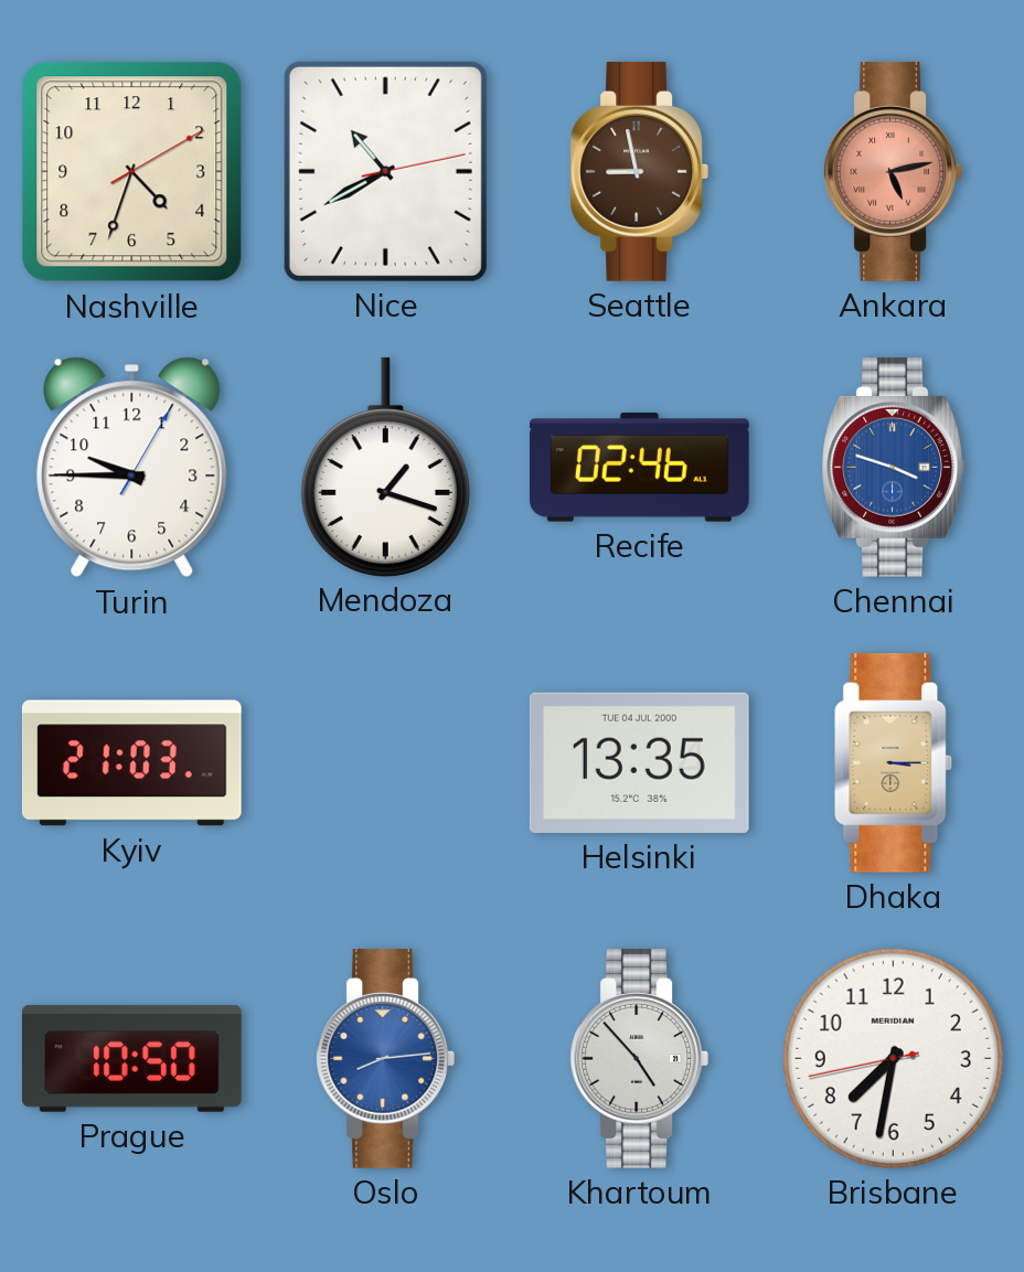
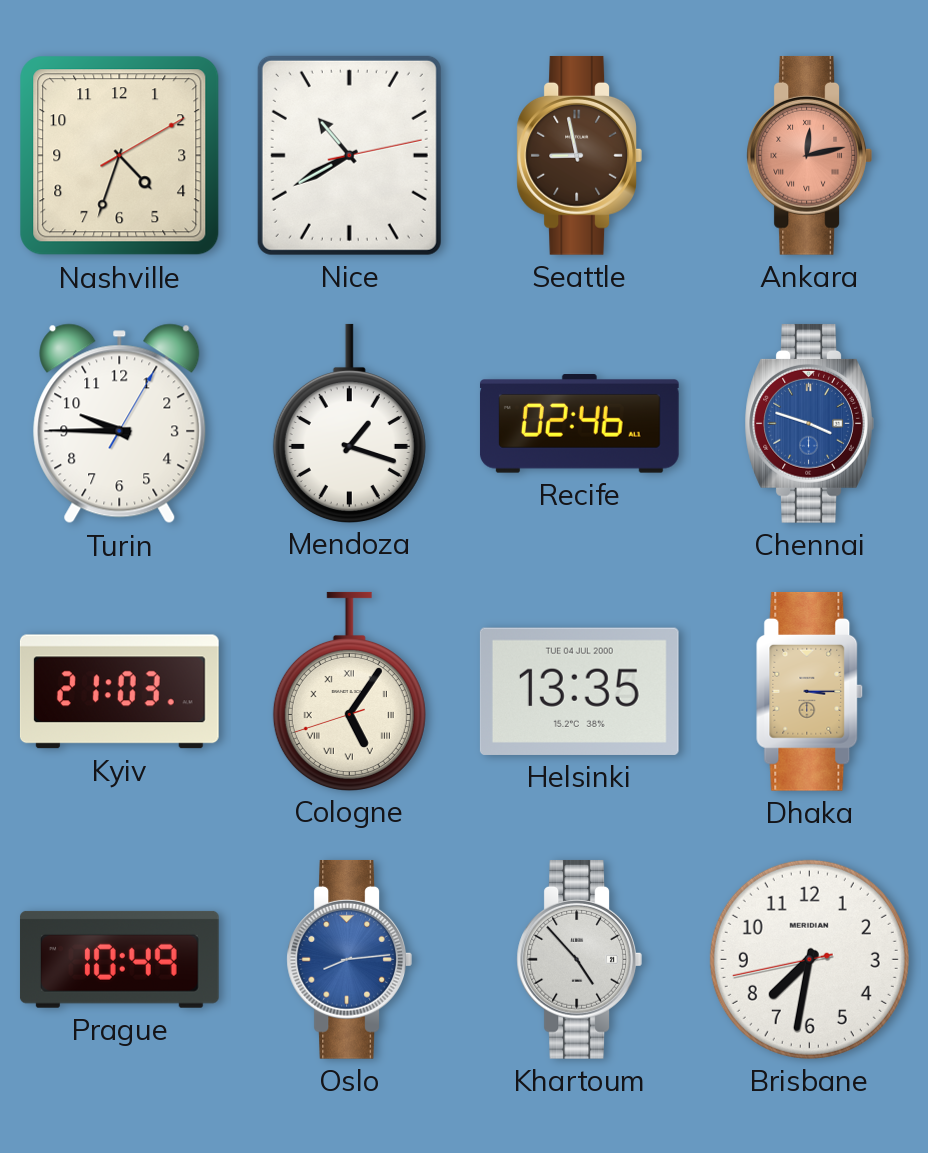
Ankara: 5:13 -> 12:13 (809, 155)
Cologne: none -> 5:05 (349, 691)
Prague: 10:50 -> 10:49 (119, 959)
